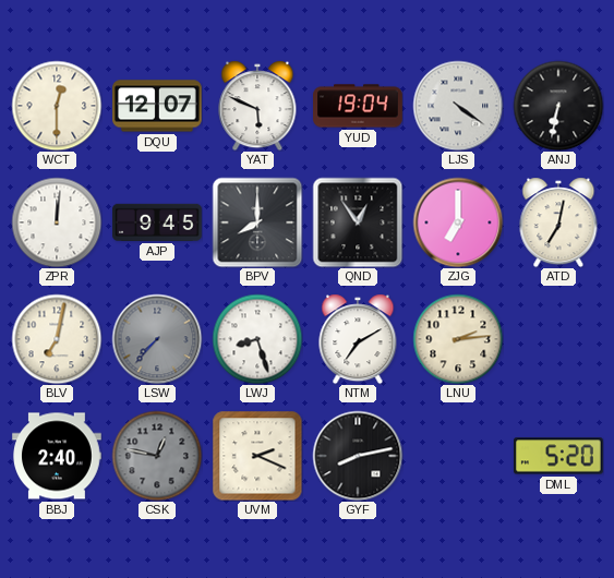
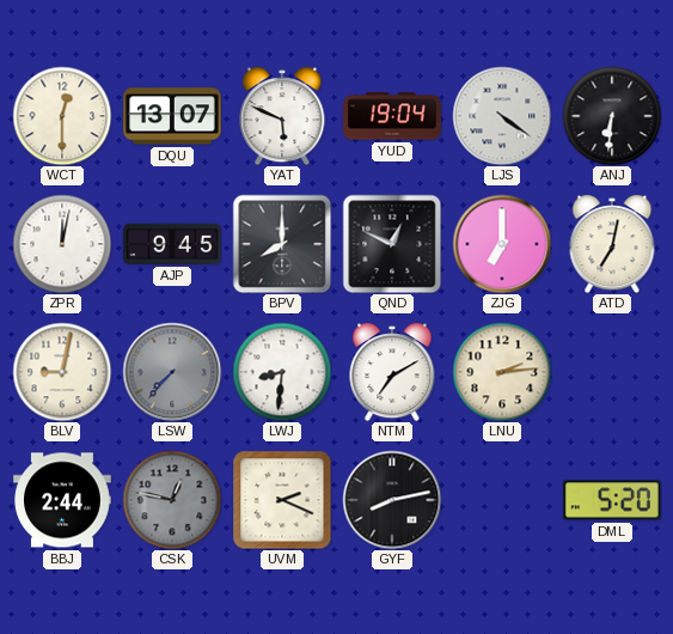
DQU: 12:07 -> 13:07 (172, 116)
ANJ: 6:32 -> 6:31 (612, 116)
ZPR: 12:01 -> 12:02 (62, 244)
QND: 12:54 -> 12:49 (392, 244)
BLV: 7:02 -> 9:02 (62, 372)
LWJ: 8:27 -> 8:31 (282, 372)
BBJ: 2:40 -> 2:44 (62, 500)
